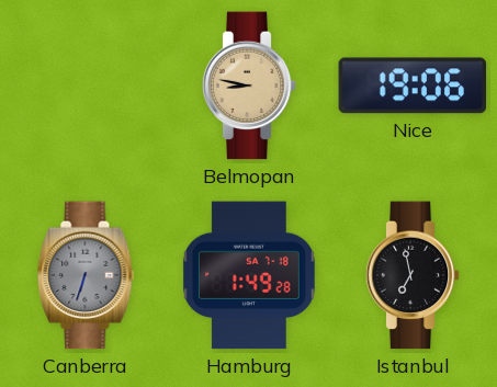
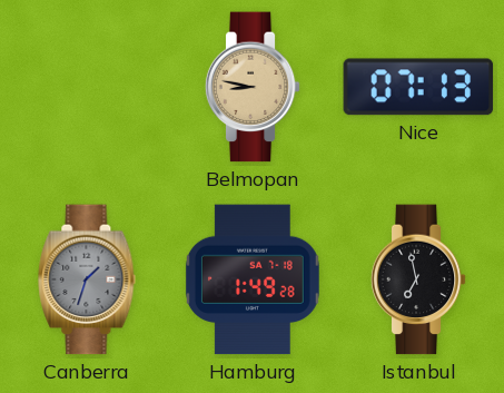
Nice: 19:06 -> 07:13 (418, 87)
Canberra: 6:33 -> 1:33 (87, 279)
